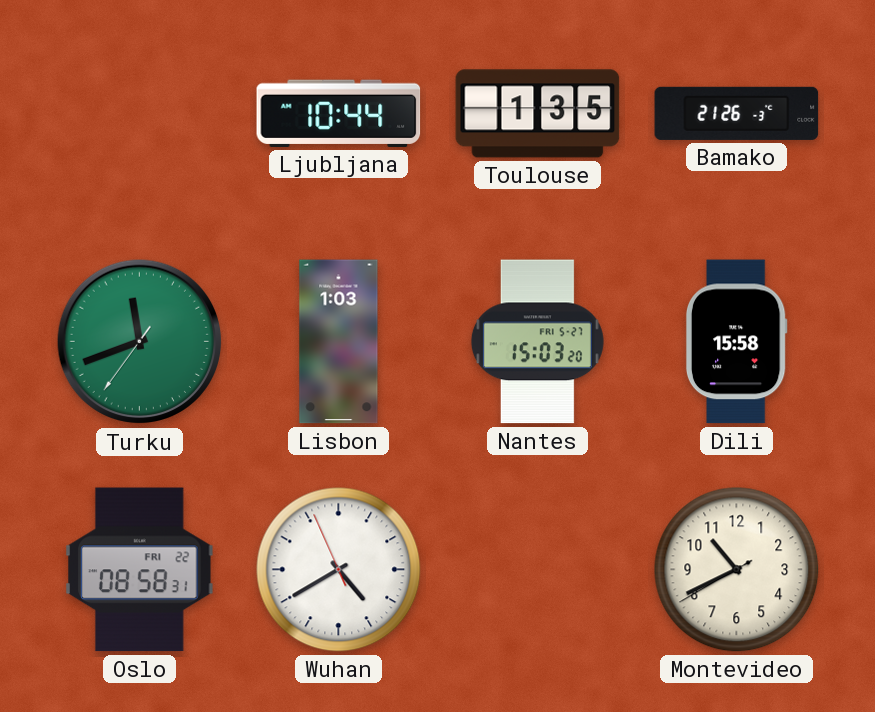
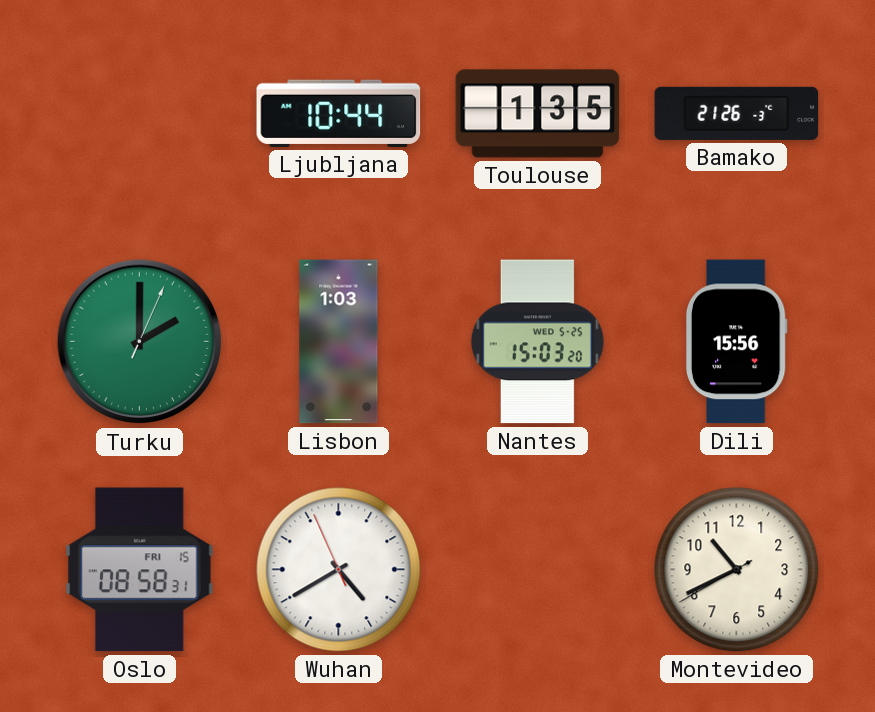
Turku: 11:41 -> 2:00 (140, 342)
Nantes date: FRI 5-27 -> WED 5-25 (537, 342)
Dili: 15:58 -> 15:56 (736, 342)
Oslo date: FRI 22 -> FRI 15 (140, 570)
